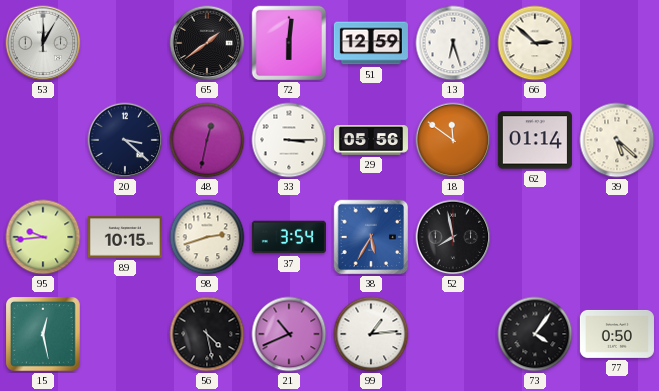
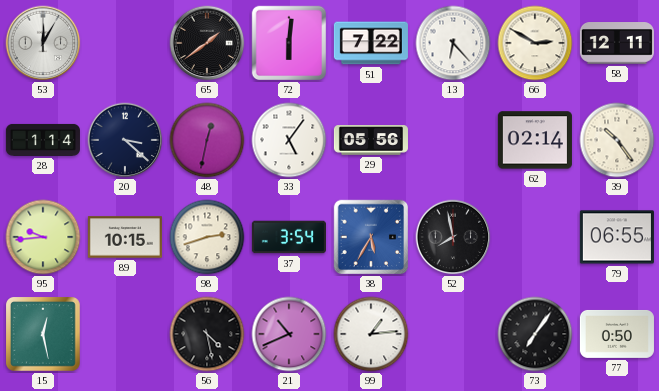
51: 12:59 -> 7:22 (371, 43)
13: 6:27 -> 6:23 (453, 43)
66: 2:52 -> 2:50 (535, 43)
58: none -> 12:11 (617, 43)
28: none -> 1:14 (43, 140)
33: 3:15 -> 5:06 (289, 140)
18: 11:51 -> none (453, 140)
62: 01:14 -> 02:14 (535, 140)
39: 5:22 -> 10:24 (617, 140)
79: none -> 06:55 (617, 237)
73: 4:06 -> 7:06 (535, 334)
